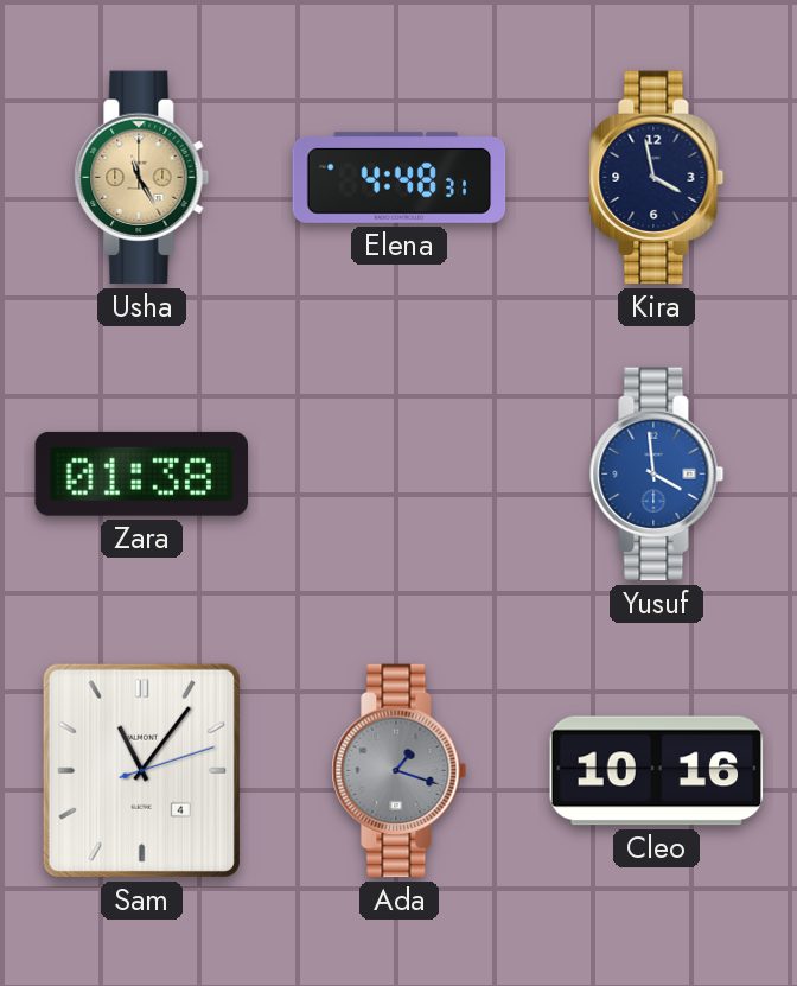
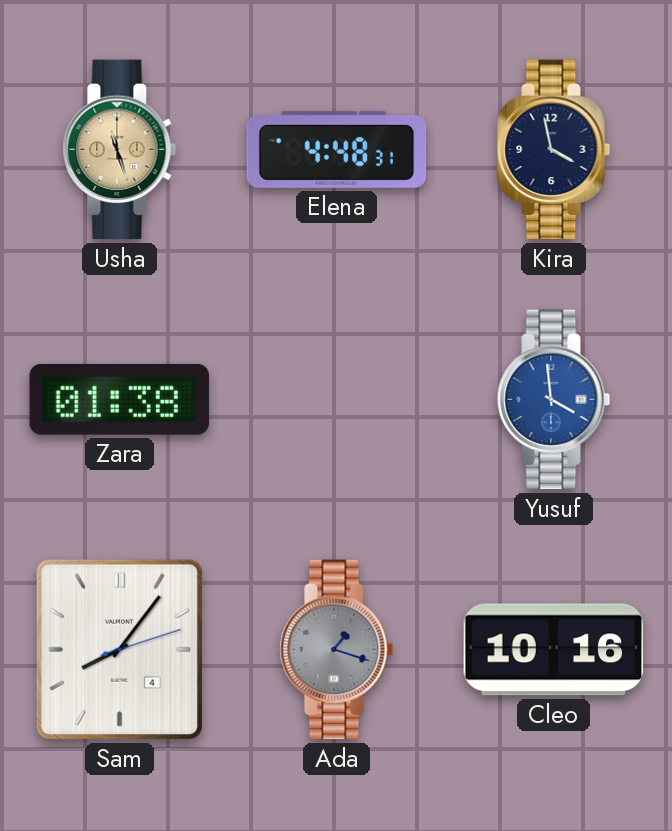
Usha: 11:25 -> 11:27 (120, 150)
Sam: 11:06 -> 8:06 (119, 649)
